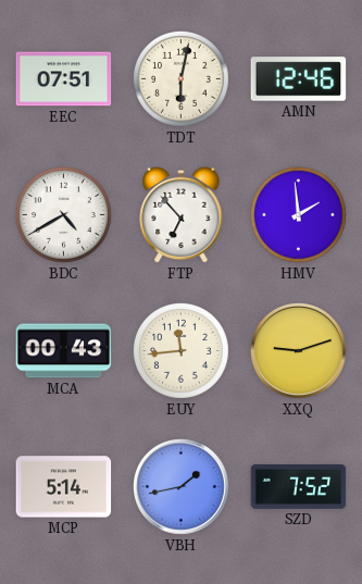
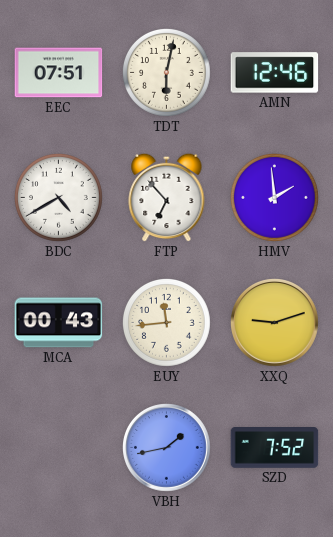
MCP: 5:14 -> none (64, 487)
